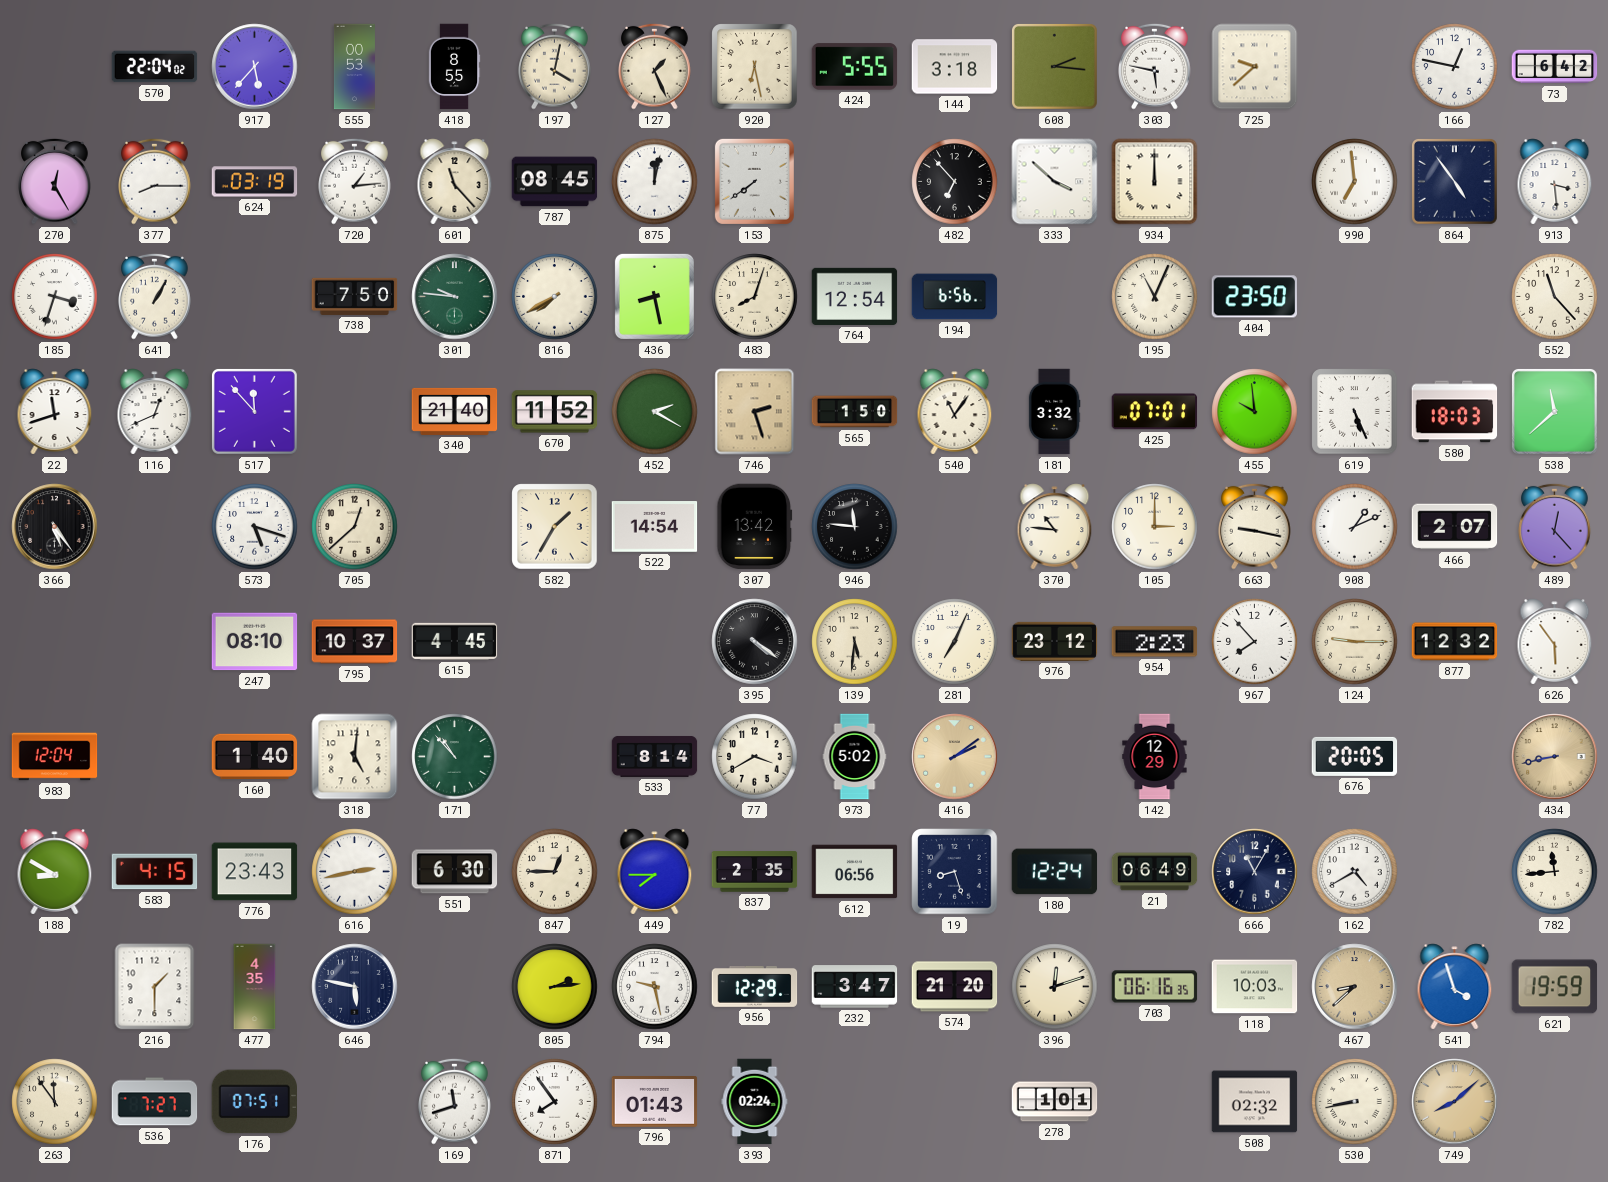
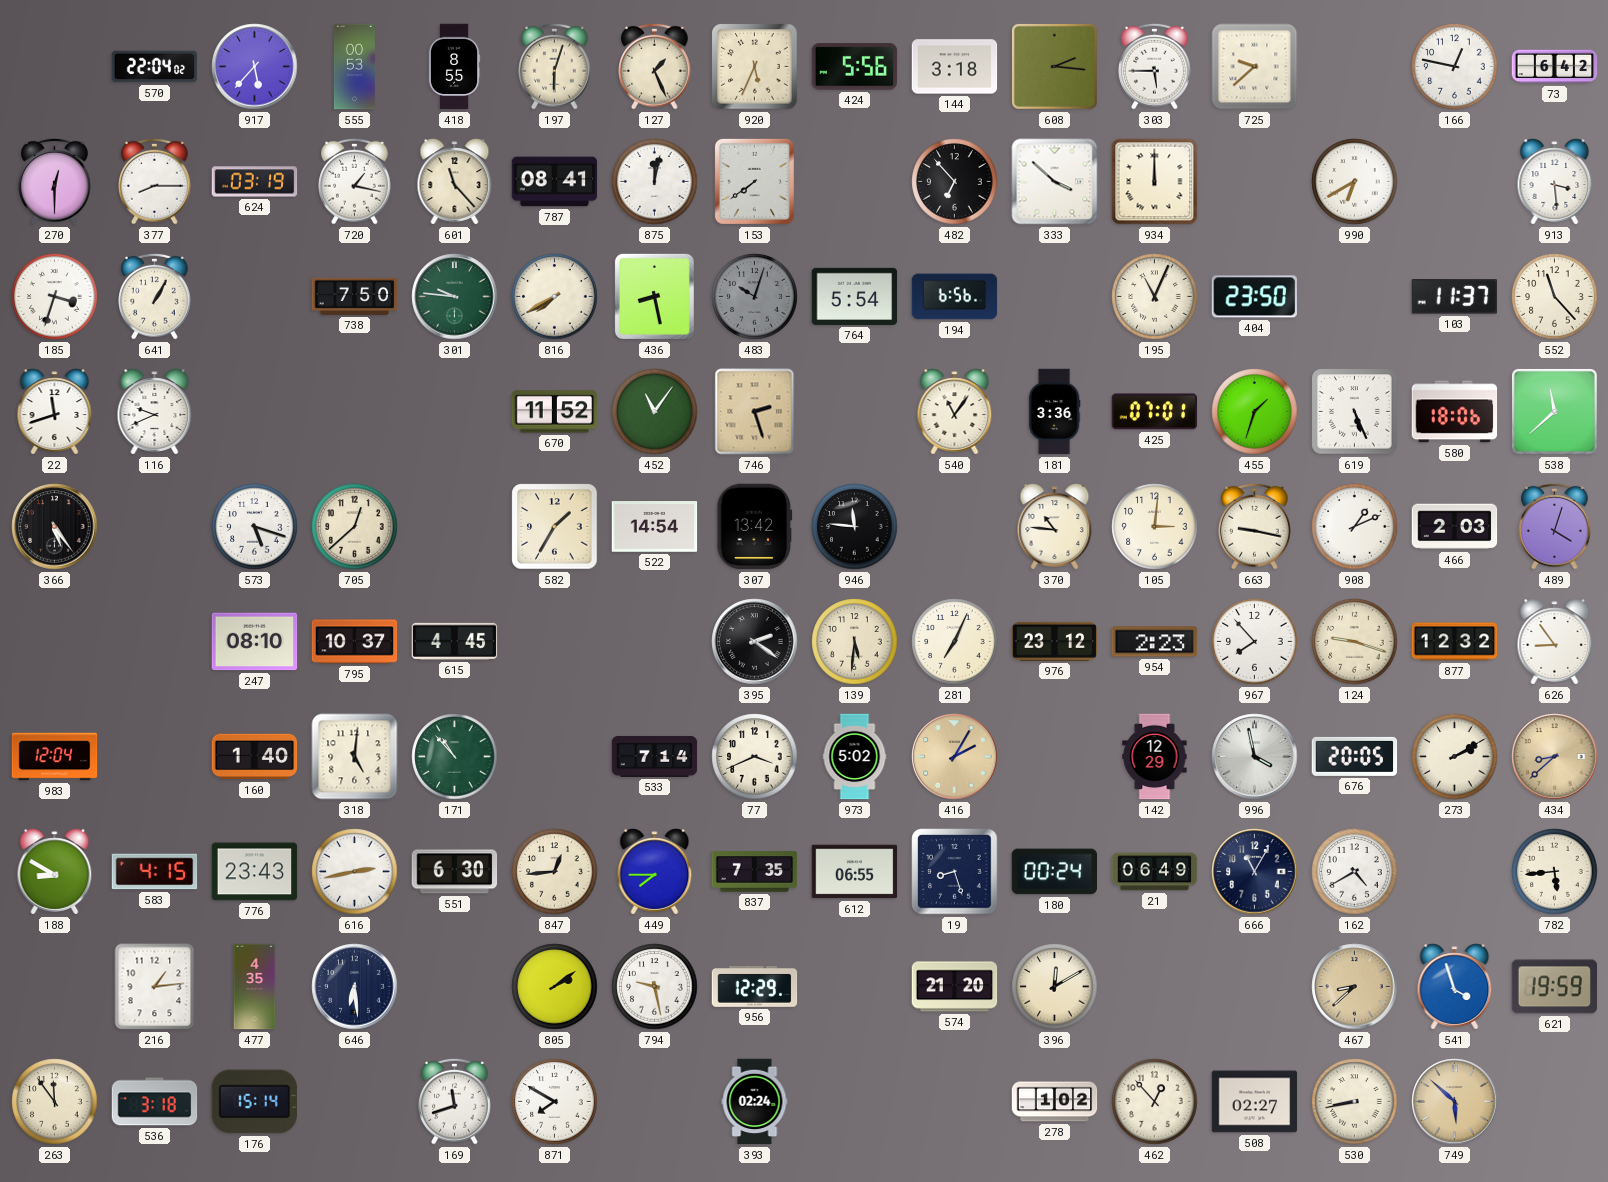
197: 4:02 -> 6:03 (555, 66)
920: 6:28 -> 5:34 (755, 67)
424: 5:55 -> 5:56 (855, 67)
303: 5:47 -> 5:45 (1155, 66)
270: 12:25 -> 12:30 (55, 181)
720: 1:14 -> 1:17 (355, 181)
787: 08:45 -> 08:41 (555, 182)
990: 6:59 -> 6:40 (1355, 182)
864: 4:54 -> none (1454, 181)
483: 8:03 -> 10:03 (755, 297)
483 dial: cream -> grey (755, 297)
764: 12:54 -> 5:54 (855, 296)
103: none -> 11:37 (1454, 297)
116: 12:41 -> 9:41 (155, 412)
517: 11:53 -> none (254, 411)
340: 21:40 -> none (455, 411)
452: 2:20 -> 11:06 (655, 412)
565: 1:50 -> none (855, 412)
181: 3:32 -> 3:36 (1054, 412)
455: 9:59 -> 1:33 (1255, 412)
580: 18:03 -> 18:06 (1455, 412)
105: 3:00 -> 3:01 (1155, 527)
466: 2:07 -> 2:03 (1455, 527)
489: 12:23 -> 4:03 (1555, 526)
395: 4:21 -> 2:21 (755, 642)
124: 9:15 -> 9:18 (1355, 642)
626: 5:54 -> 8:54 (1555, 642)
533: 8:14 -> 7:14 (655, 756)
77: 3:40 -> 3:41 (755, 757)
416: 2:09 -> 2:05 (955, 757)
996: none -> 3:58 (1255, 757)
273: none -> 2:10 (1455, 757)
434: 8:43 -> 8:38 (1555, 757)
847: 12:45 -> 12:44 (555, 872)
837: 2:35 -> 7:35 (755, 872)
612: 06:56 -> 06:55 (855, 872)
180: 12:24 -> 00:24 (1055, 872)
782: 11:44 -> 5:44 (1555, 872)
216: 1:30 -> 1:14 (155, 987)
646: 5:47 -> 6:29 (355, 987)
805: 2:14 -> 2:09 (555, 987)
232: 3:47 -> none (855, 987)
396: 12:12 -> 12:10 (1055, 987)
703: 06:16 -> none (1155, 987)
118: 10:03 -> none (1255, 987)
536: 7:27 -> 3:18 (155, 1102)
176: 07:51 -> 15:14 (255, 1102)
871: 7:54 -> 7:50 (555, 1102)
796: 01:43 -> none (655, 1102)
278: 1:01 -> 1:02 (1055, 1102)
462: none -> 12:53 (1155, 1102)
508: 02:32 -> 02:27 (1255, 1102)
749: 8:08 -> 5:52 (1455, 1102)
